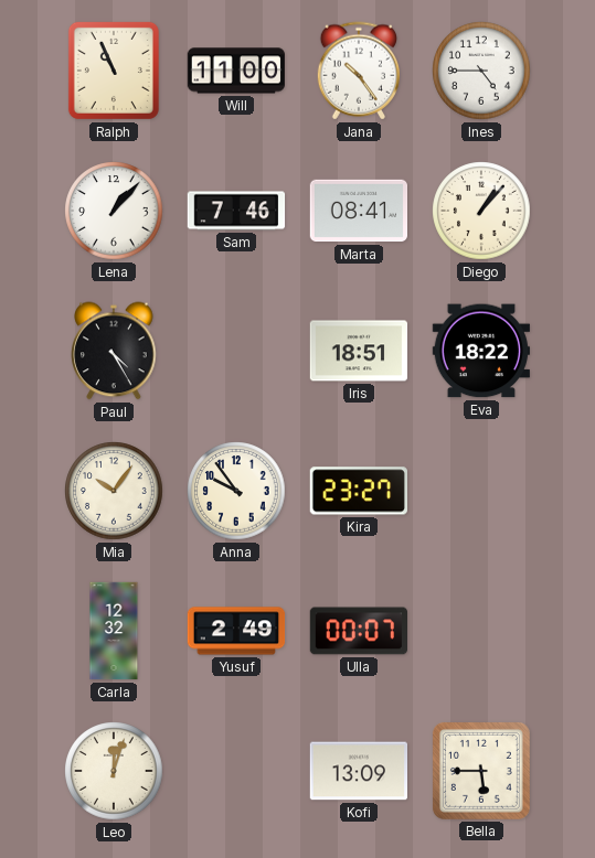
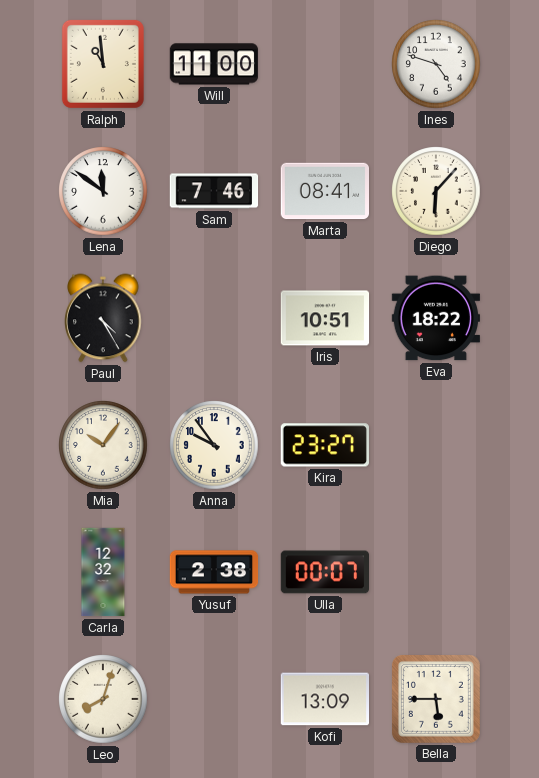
Ralph: 10:56 -> 10:59 (103, 64)
Jana: 10:24 -> none (358, 71)
Ines: 4:45 -> 4:48 (436, 64)
Lena: 1:07 -> 11:51 (103, 191)
Diego: 1:07 -> 6:07 (436, 191)
Iris: 18:51 -> 10:51 (325, 318)
Yusuf: 2:49 -> 2:38 (214, 572)
Leo: 12:03 -> 8:03 (103, 699)
